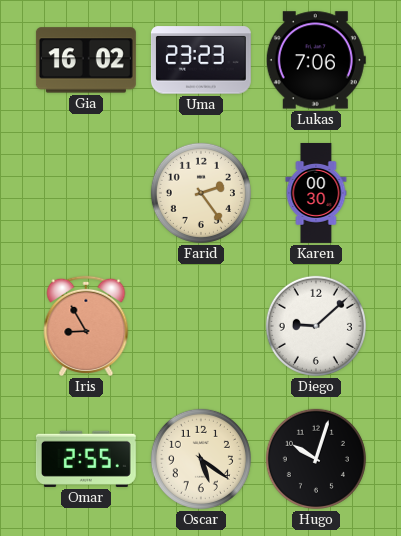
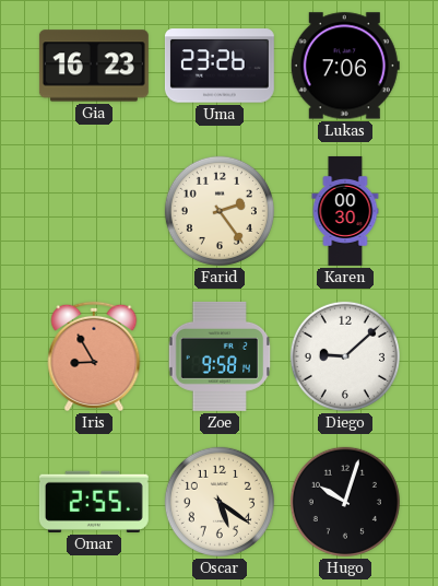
Gia: 16:02 -> 16:23 (94, 66)
Uma: 23:23 -> 23:26 (220, 66)
Zoe: none -> 9:58 (220, 356)
